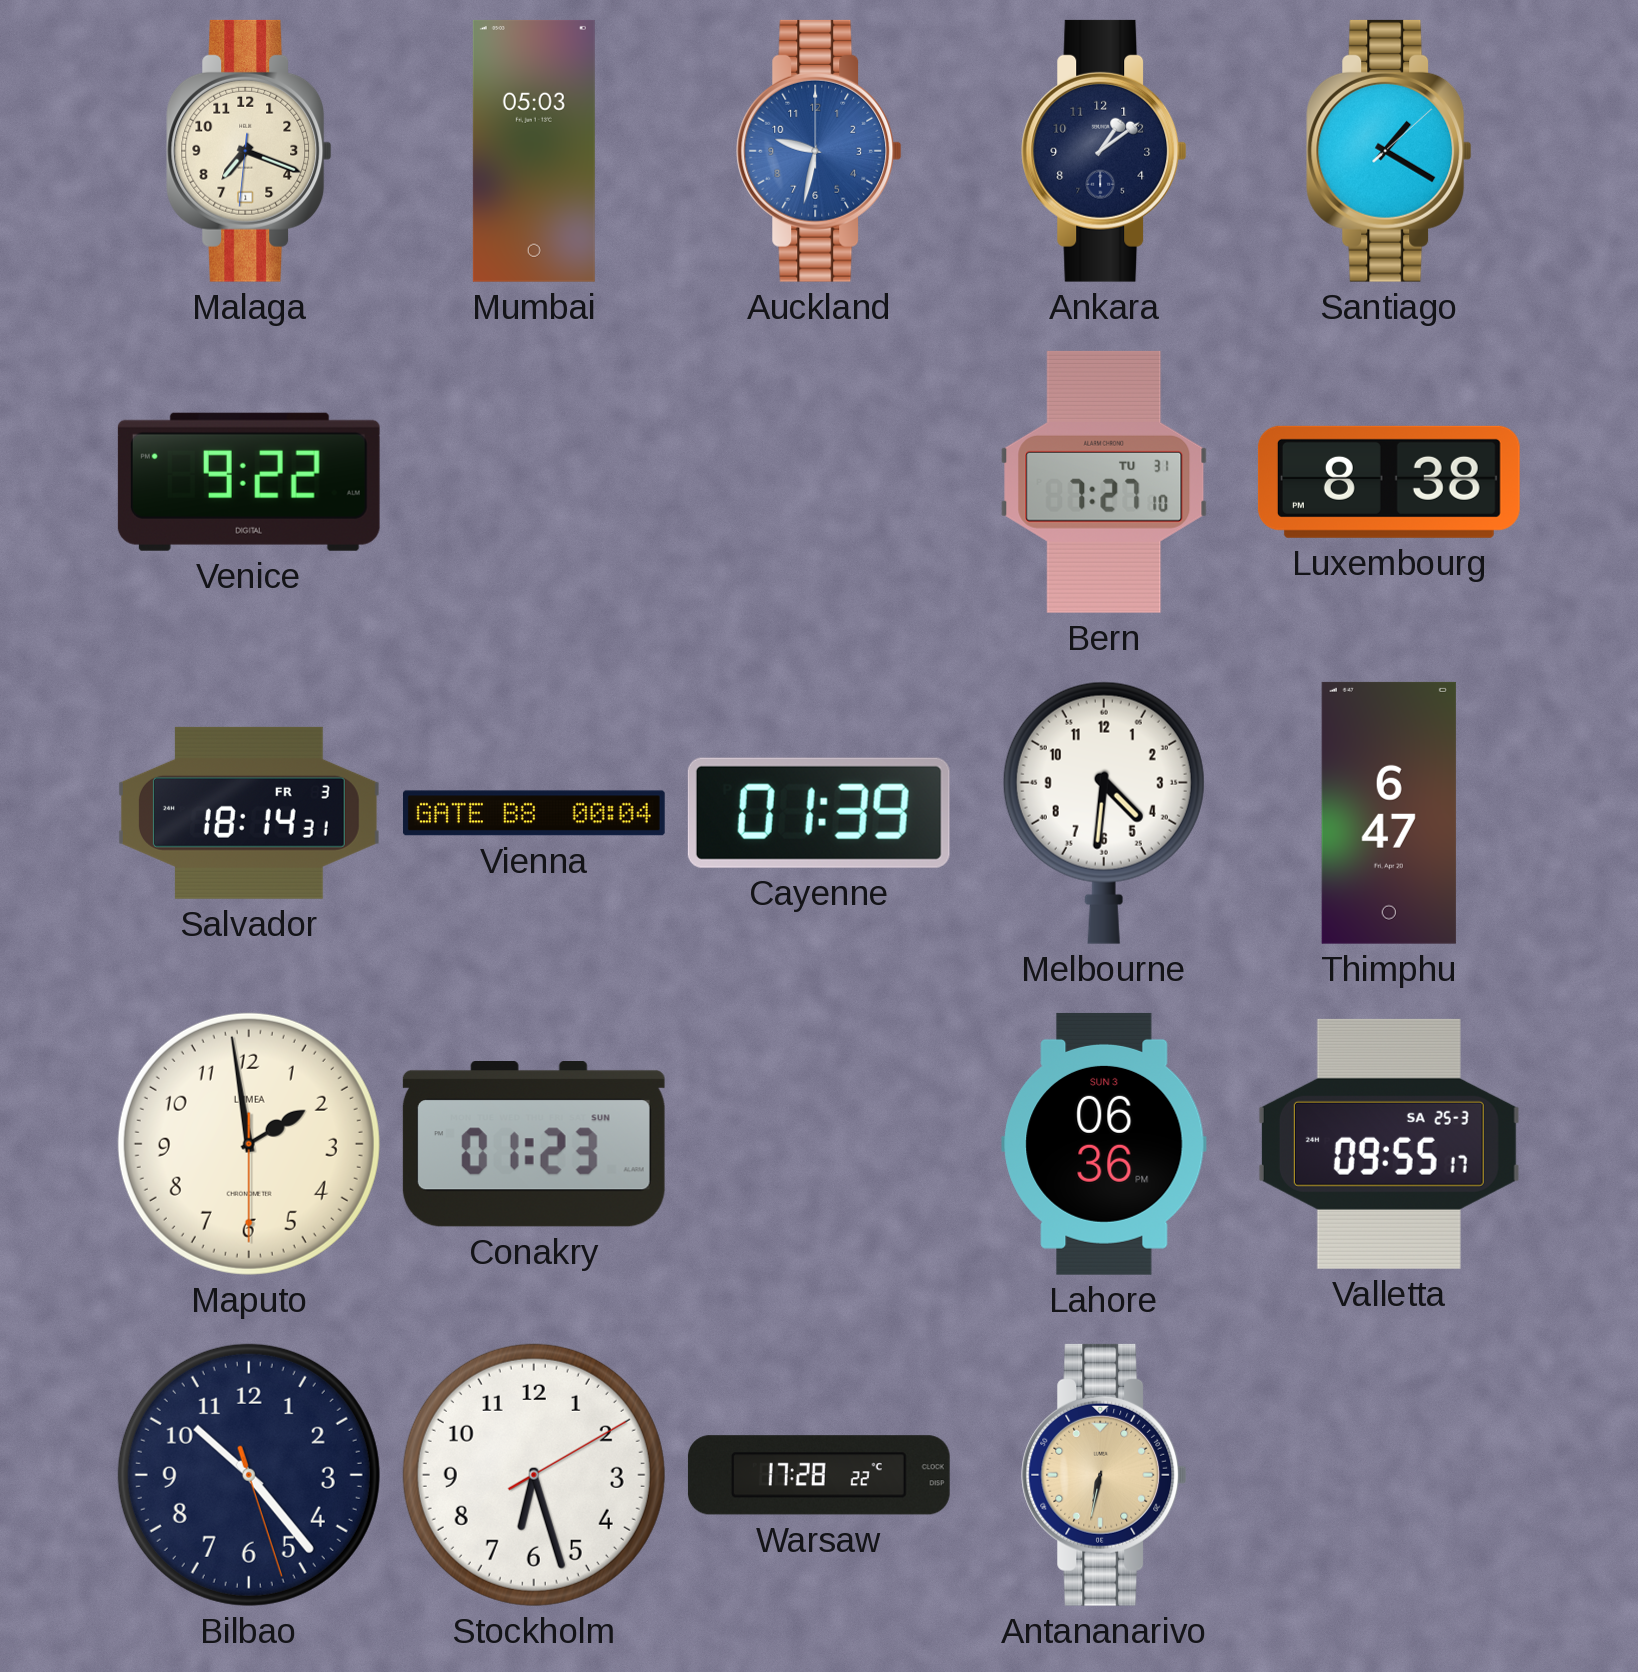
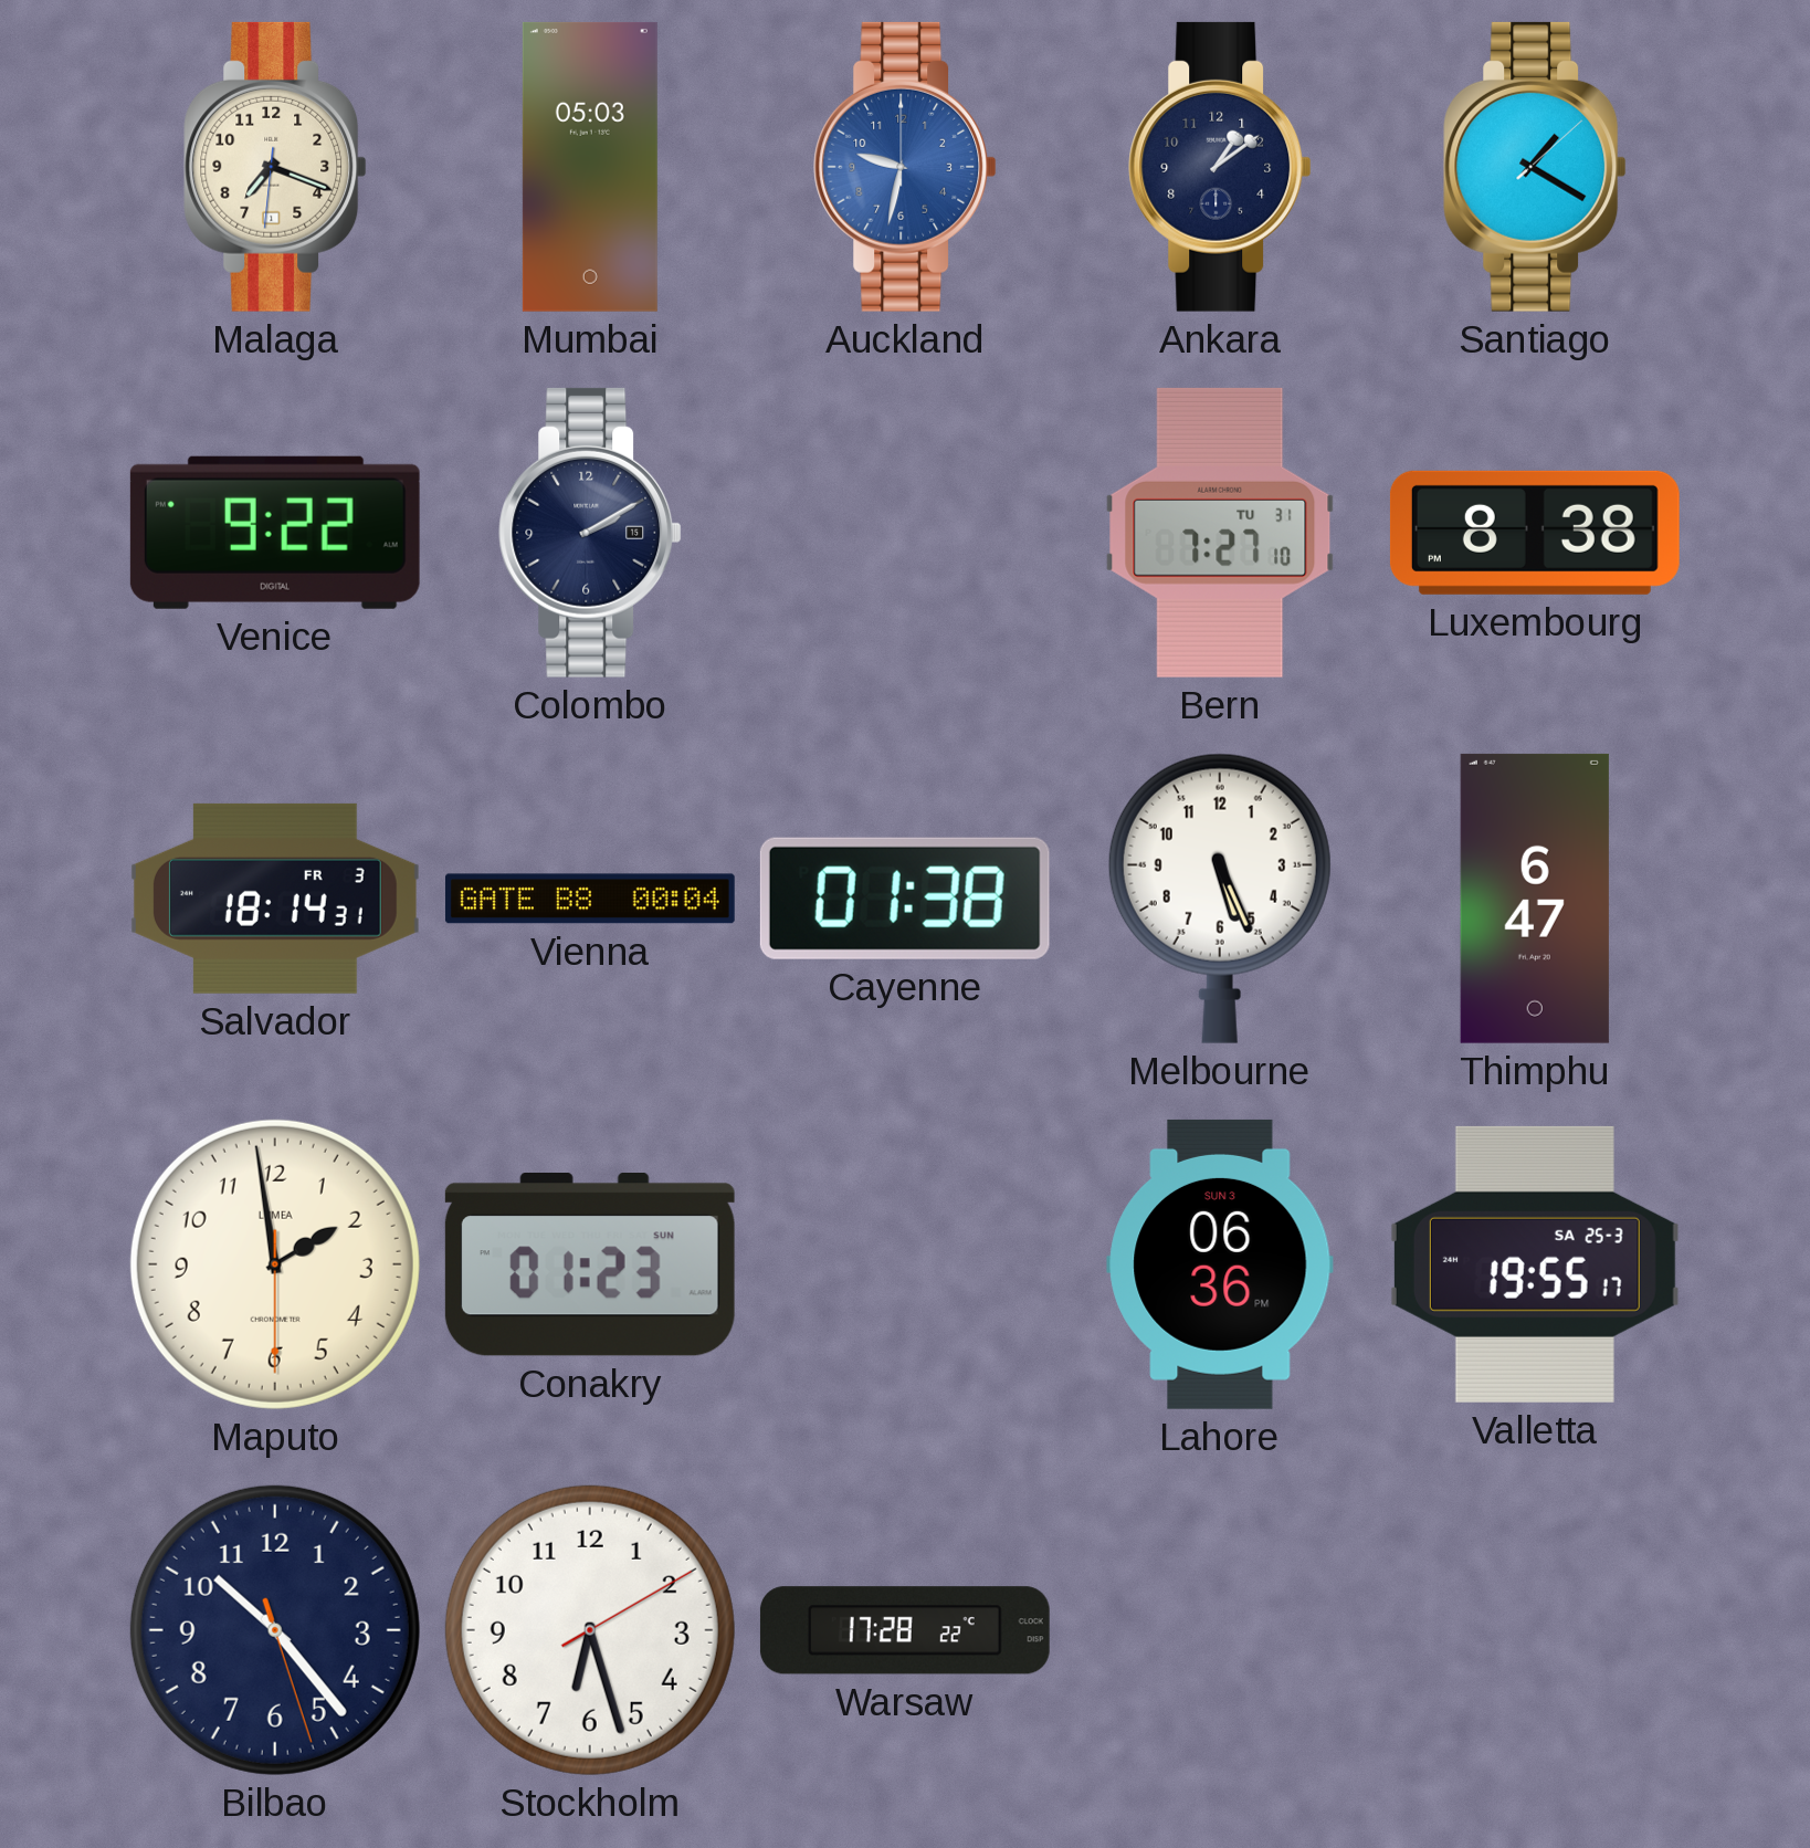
Colombo: none -> 2:10 (590, 533)
Cayenne: 01:39 -> 01:38 (905, 899)
Melbourne: 4:31 -> 5:26 (1220, 899)
Valletta: 09:55 -> 19:55 (1535, 1264)
Antananarivo: 6:32 -> none (1104, 1475)
